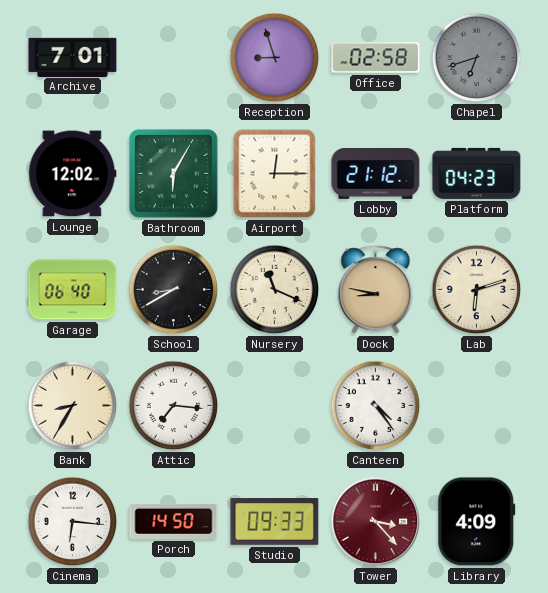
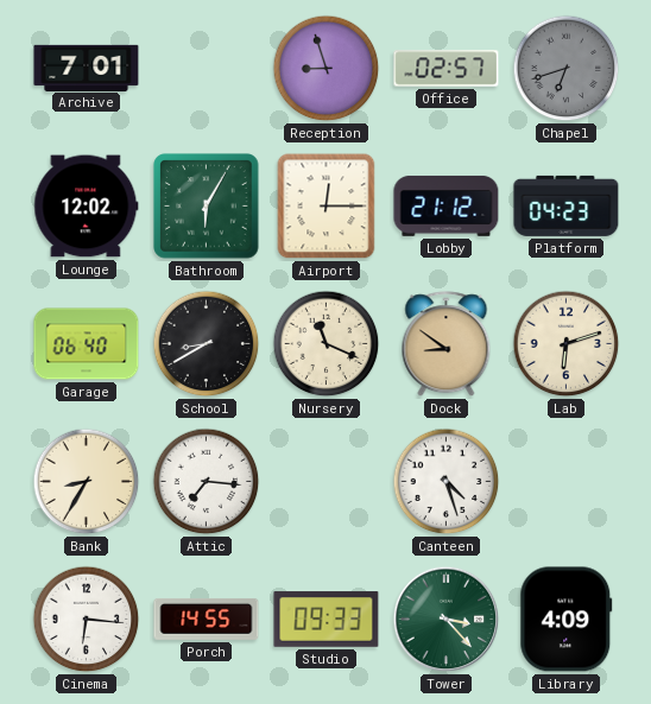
Office: 02:58 -> 02:57 (447, 69)
Dock: 8:47 -> 8:51 (447, 344)
Canteen: 4:24 -> 4:27 (447, 482)
Porch: 14:50 -> 14:55 (207, 619)
Tower dial: burgundy -> green (447, 620)
